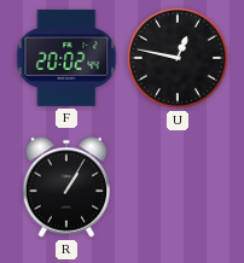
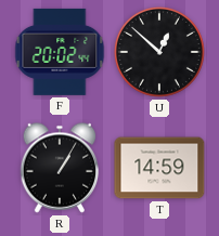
U: 12:47 -> 12:52 (159, 52)
T: none -> 14:59 (159, 168)
